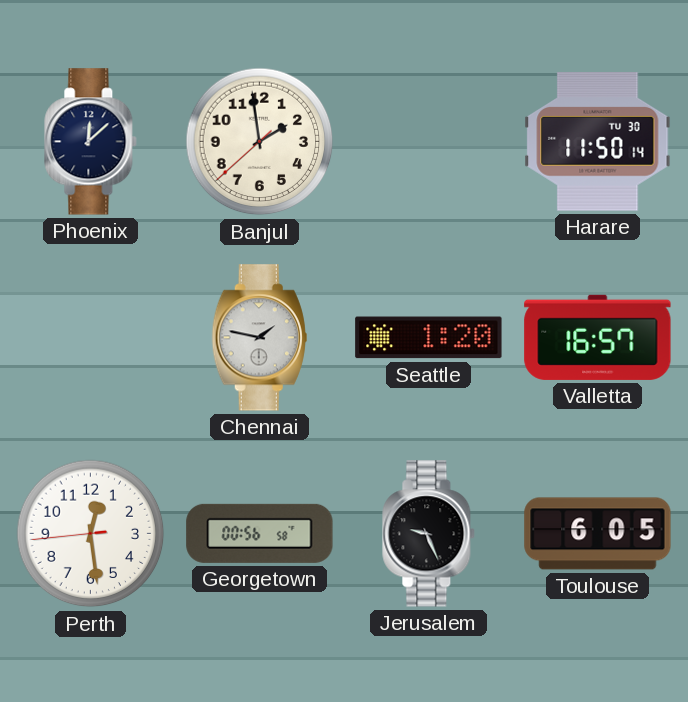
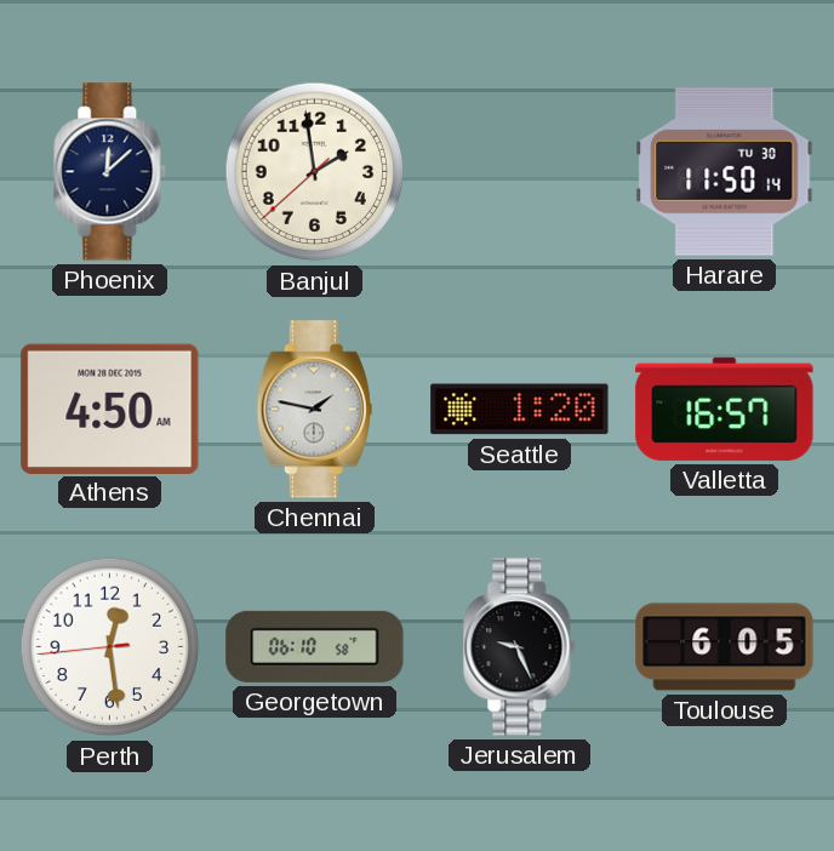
Athens: none -> 4:50 (110, 409)
Georgetown: 00:56 -> 06:10 (315, 646)
